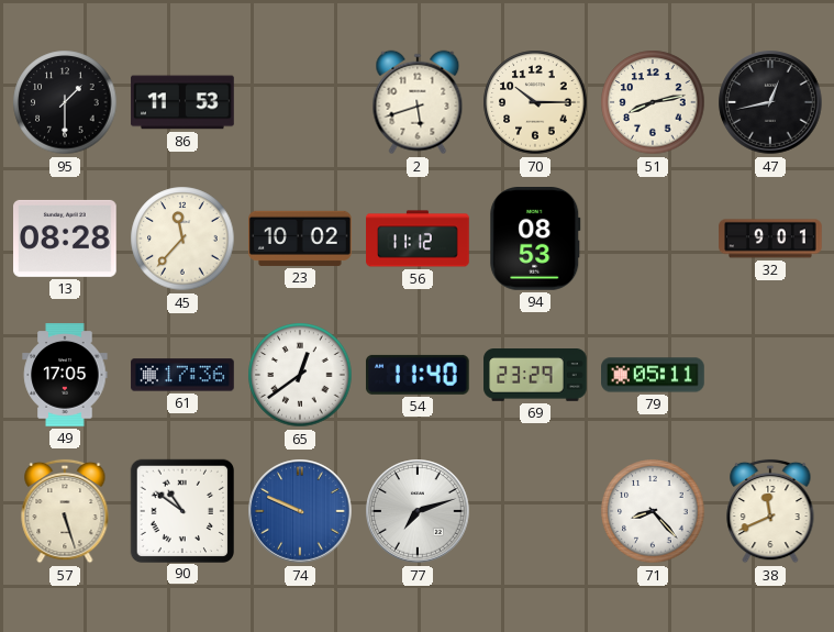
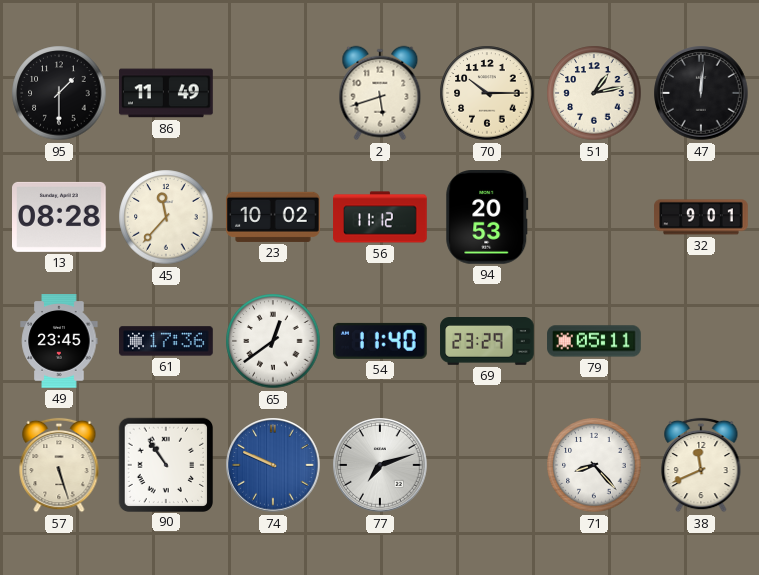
86: 11:53 -> 11:49 (166, 93)
51: 8:13 -> 1:13 (594, 93)
47: 12:43 -> 12:01 (701, 93)
94: 08:53 -> 20:53 (487, 218)
49: 17:05 -> 23:45 (59, 341)
90: 10:51 -> 10:54 (165, 464)
